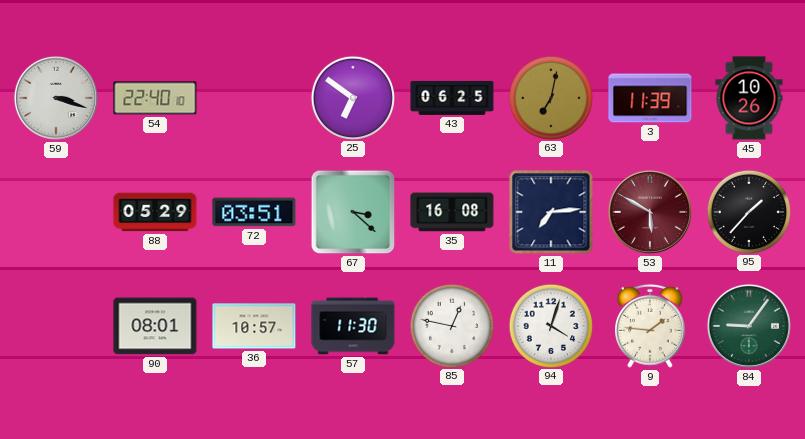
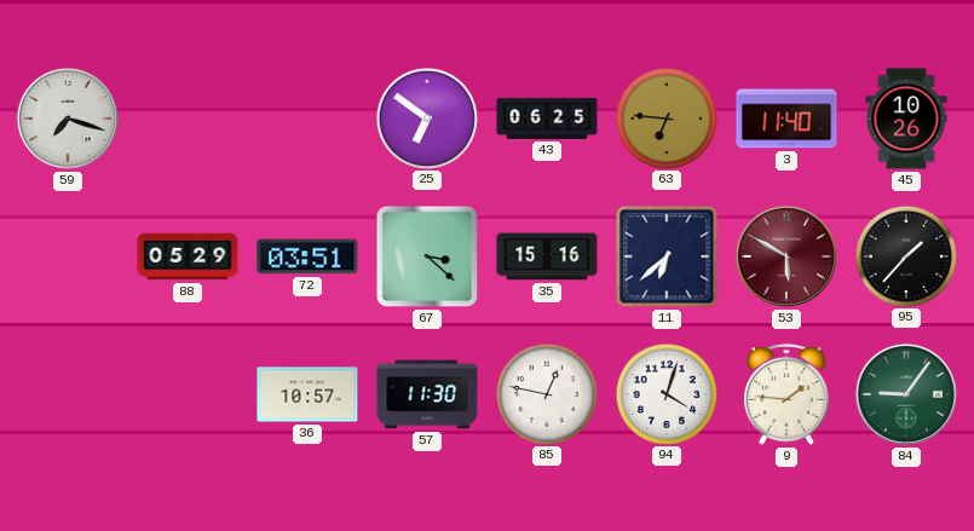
59: 3:18 -> 7:18 (68, 119)
54: 22:40 -> none (155, 98)
63: 7:02 -> 6:46 (665, 117)
3: 11:39 -> 11:40 (786, 119)
35: 16:08 -> 15:16 (547, 256)
11: 7:14 -> 6:38 (667, 256)
90: 08:01 -> none (155, 326)
